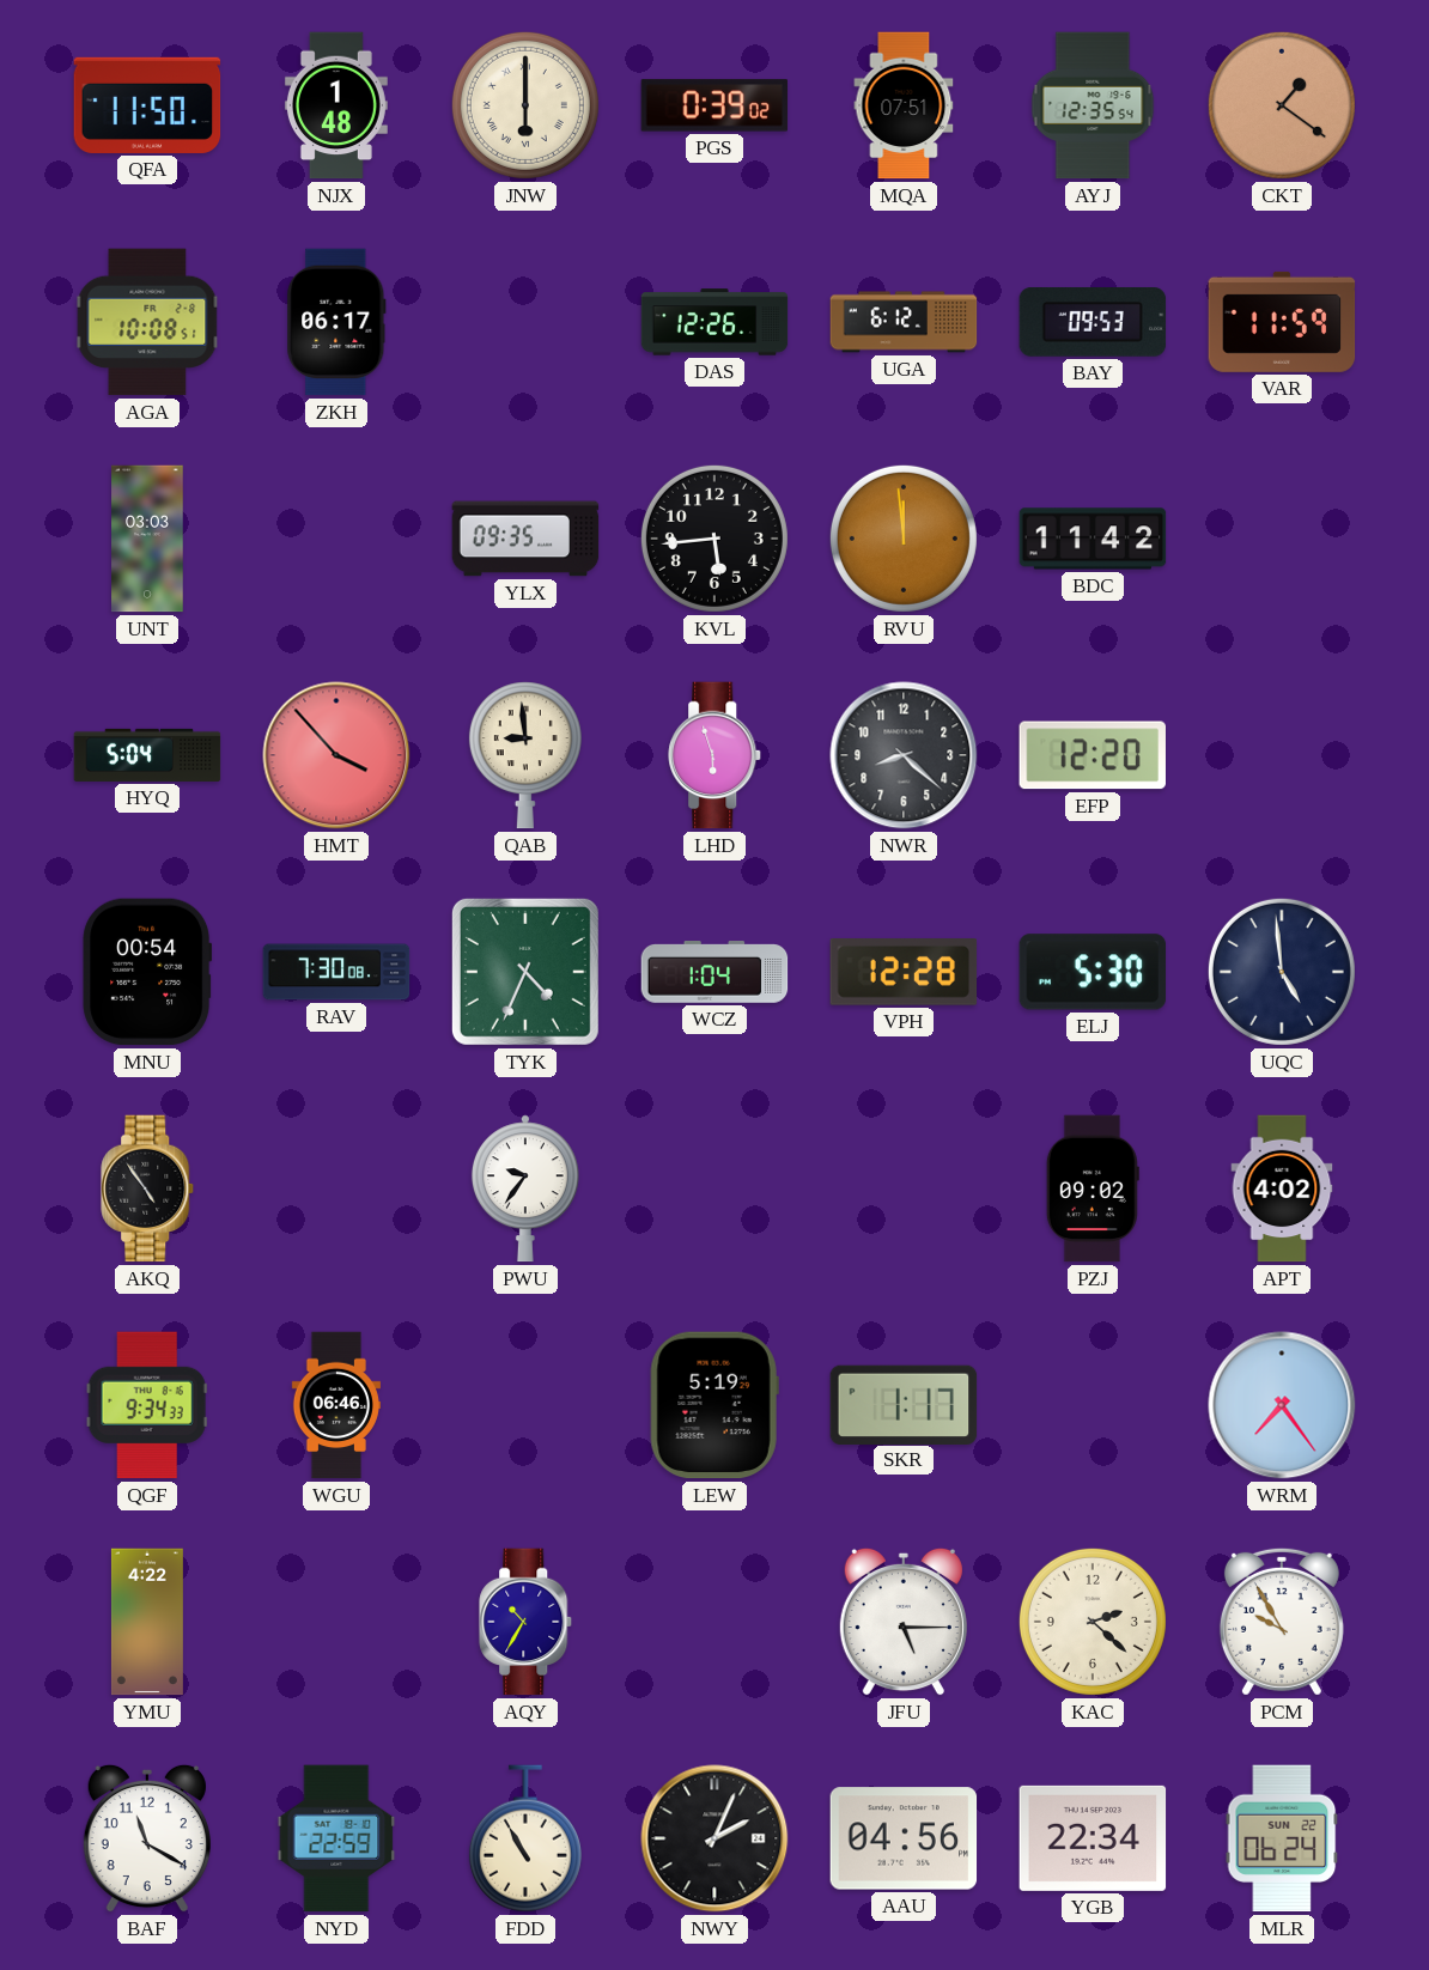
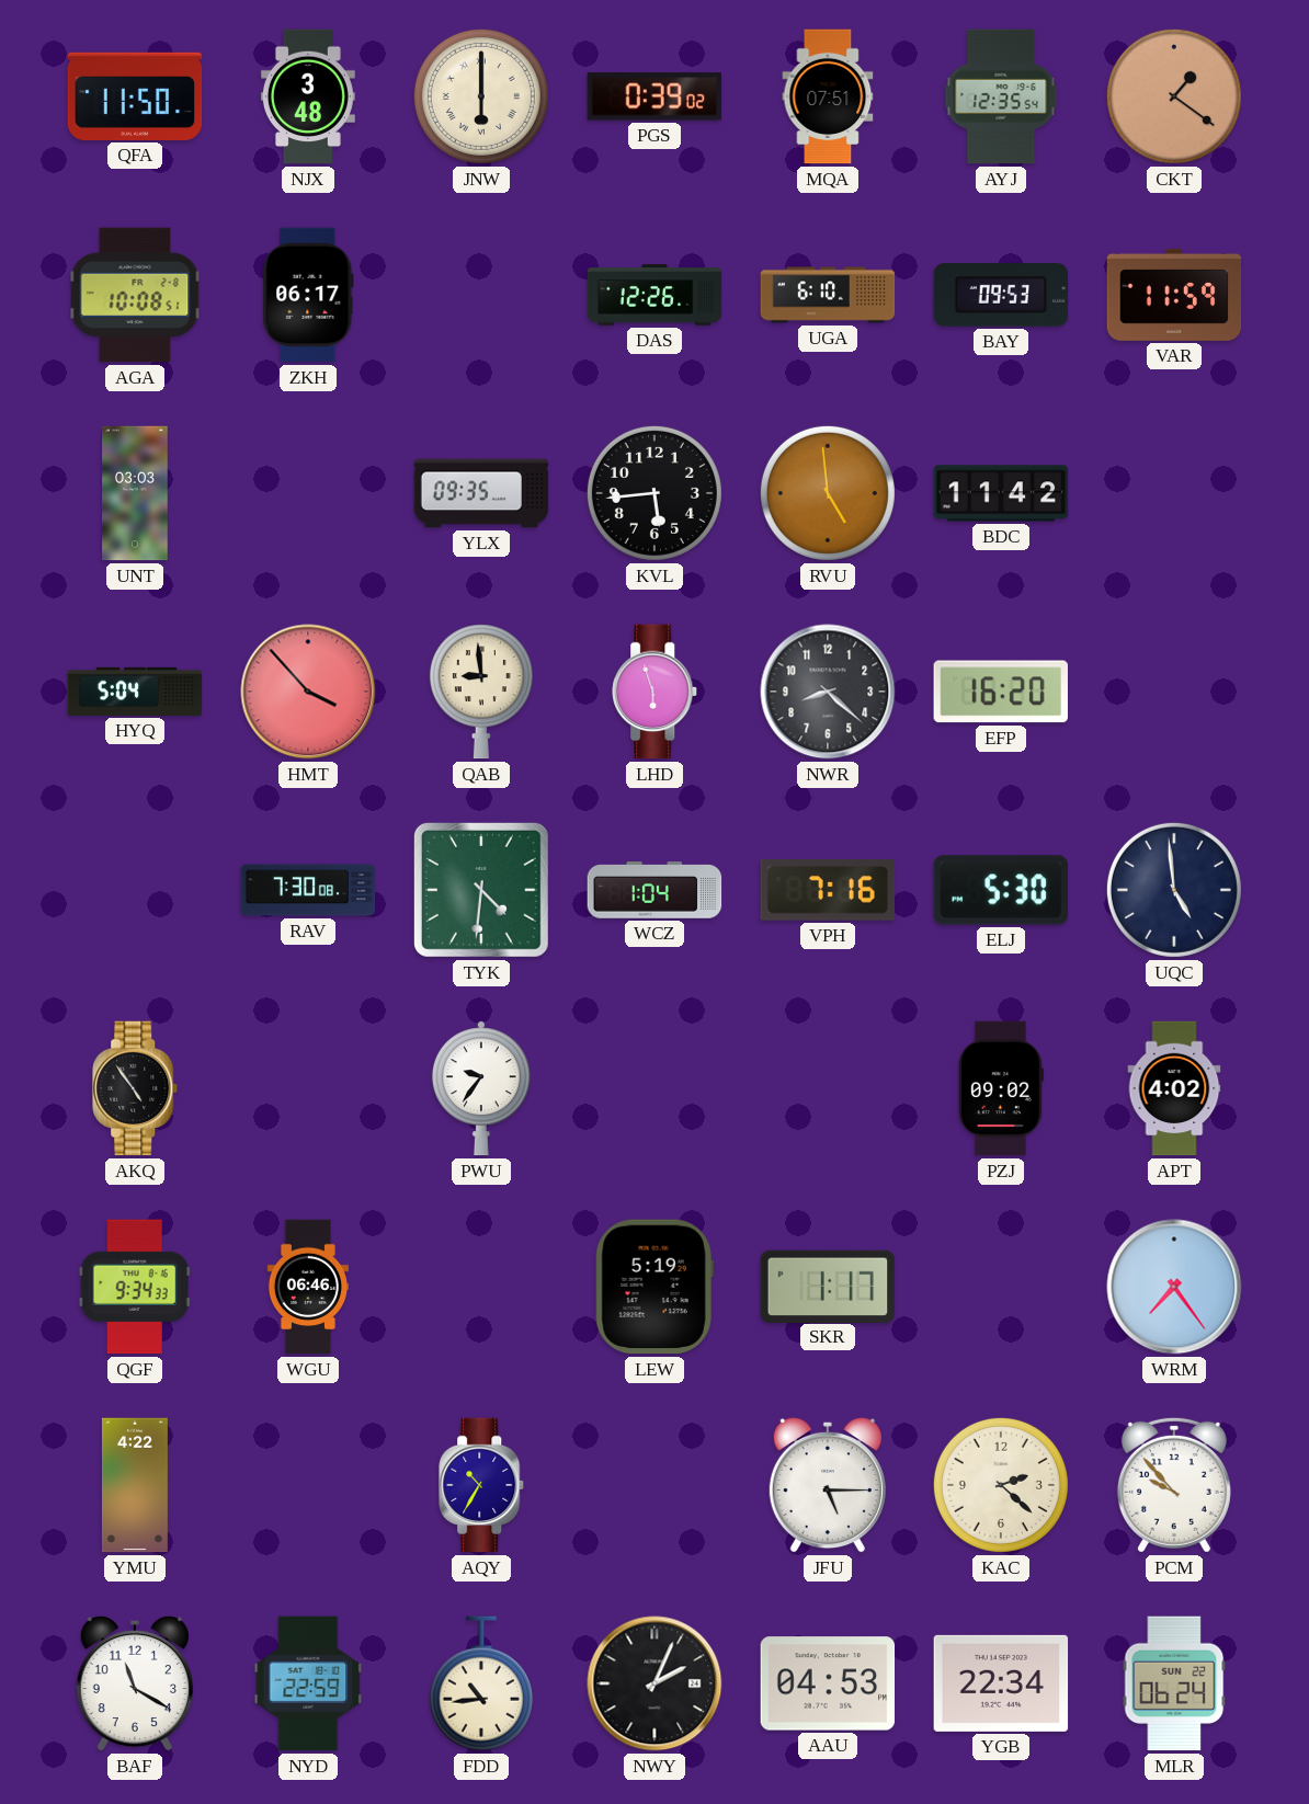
NJX: 1:48 -> 3:48 (308, 96)
UGA: 6:12 -> 6:10 (828, 295)
RVU: 11:59 -> 4:59 (828, 493)
EFP: 12:20 -> 16:20 (1000, 692)
MNU: 00:54 -> none (147, 972)
TYK: 4:34 -> 4:31 (481, 890)
VPH: 12:28 -> 7:16 (828, 891)
PCM: 9:55 -> 9:53 (1174, 1485)
FDD: 10:55 -> 10:44 (481, 1683)
AAU: 04:56 -> 04:53 (828, 1683)
